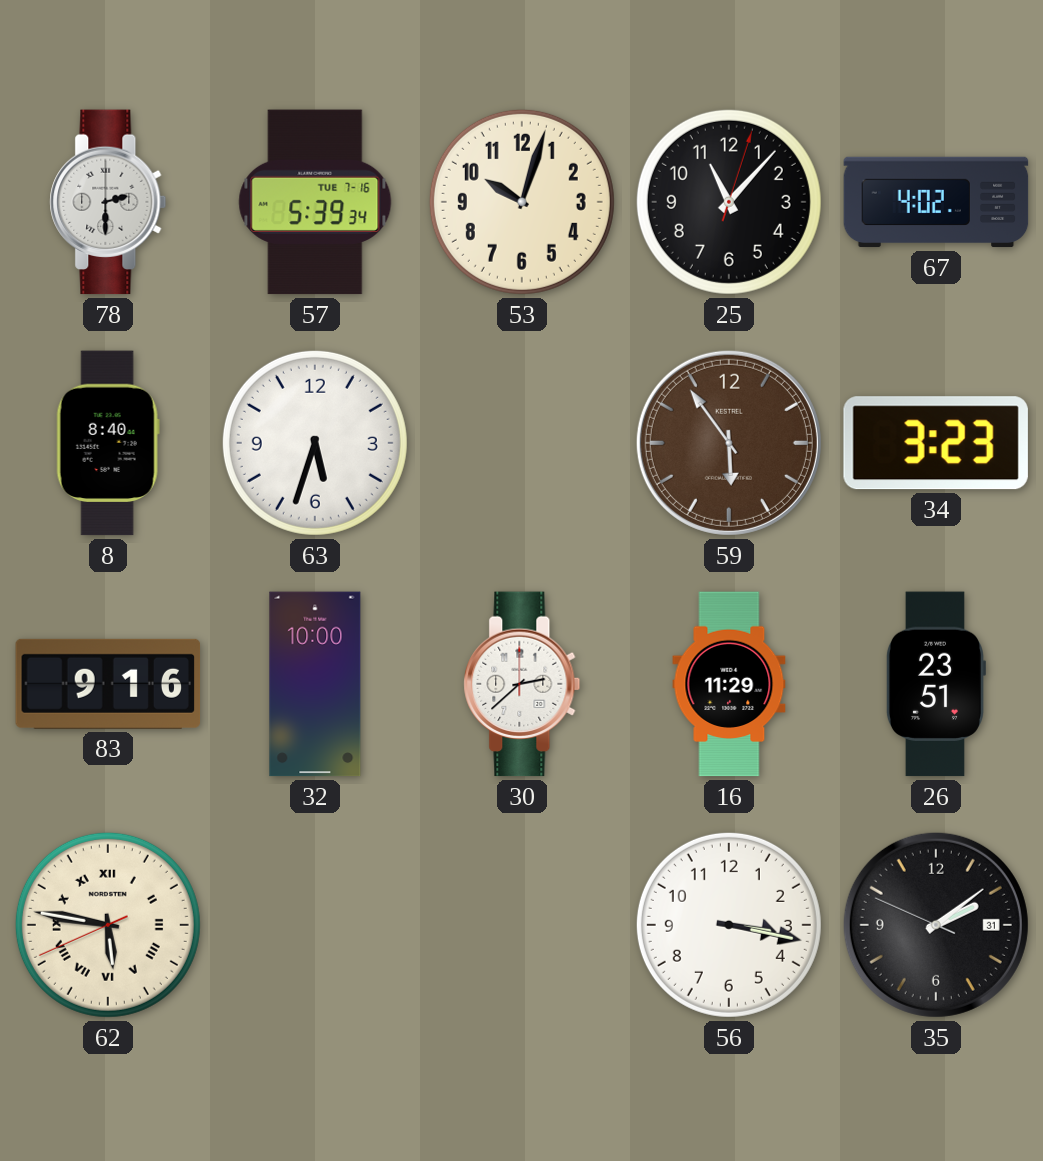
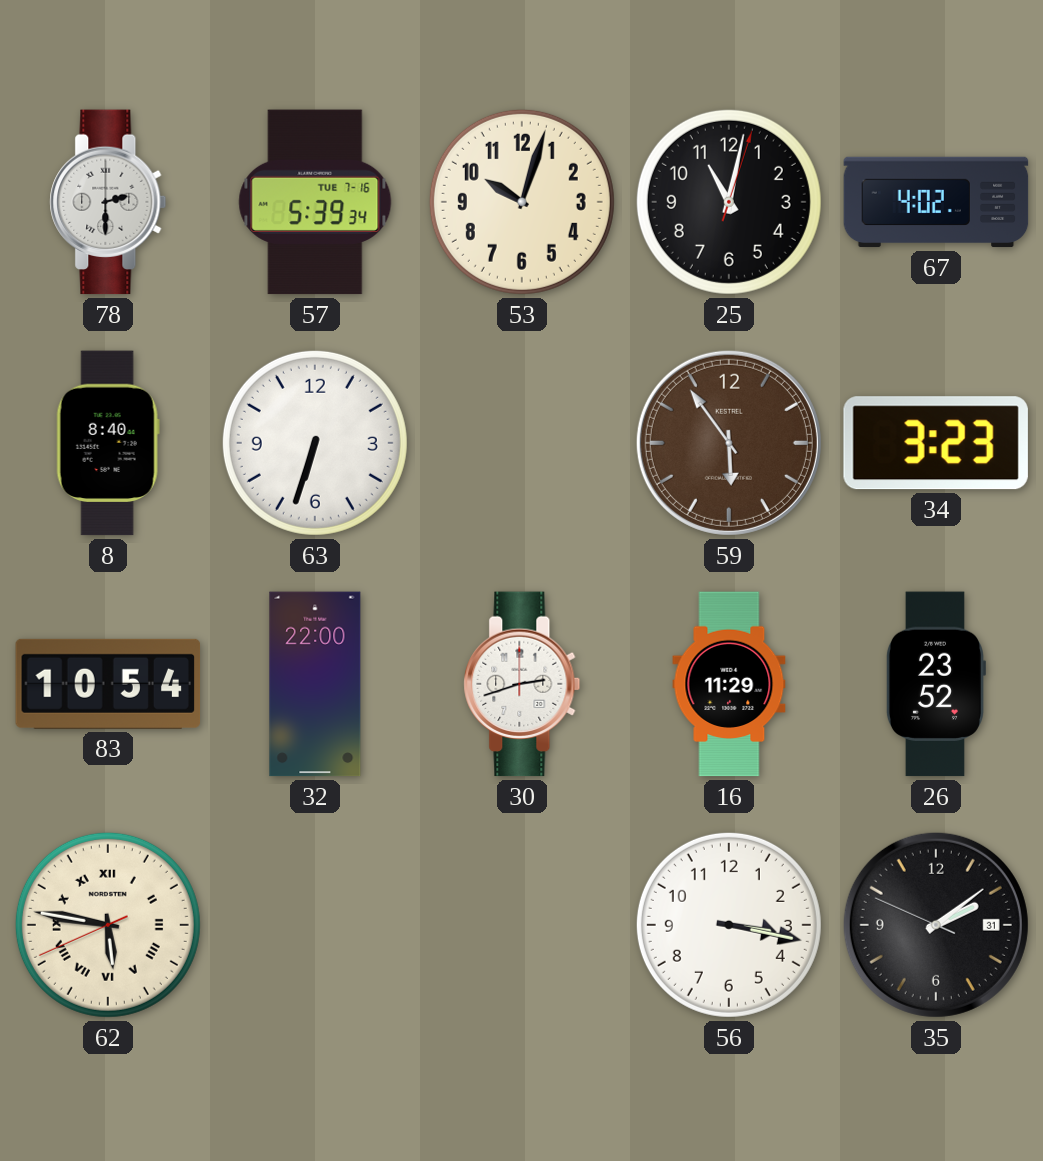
25: 11:07 -> 11:02 (729, 202)
63: 5:33 -> 6:33 (315, 443)
83: 9:16 -> 10:54 (108, 684)
32: 10:00 -> 22:00 (315, 684)
30: 2:38 -> 2:42 (522, 684)
26: 23:51 -> 23:52 (935, 684)
